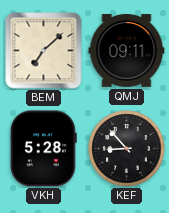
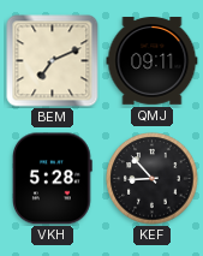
BEM: 7:08 -> 7:11 (53, 61)
